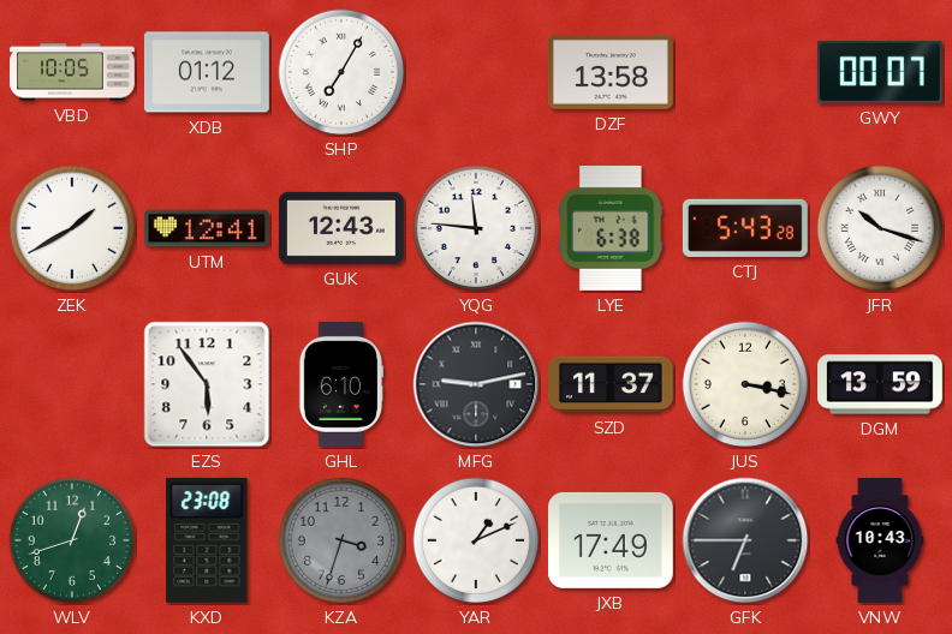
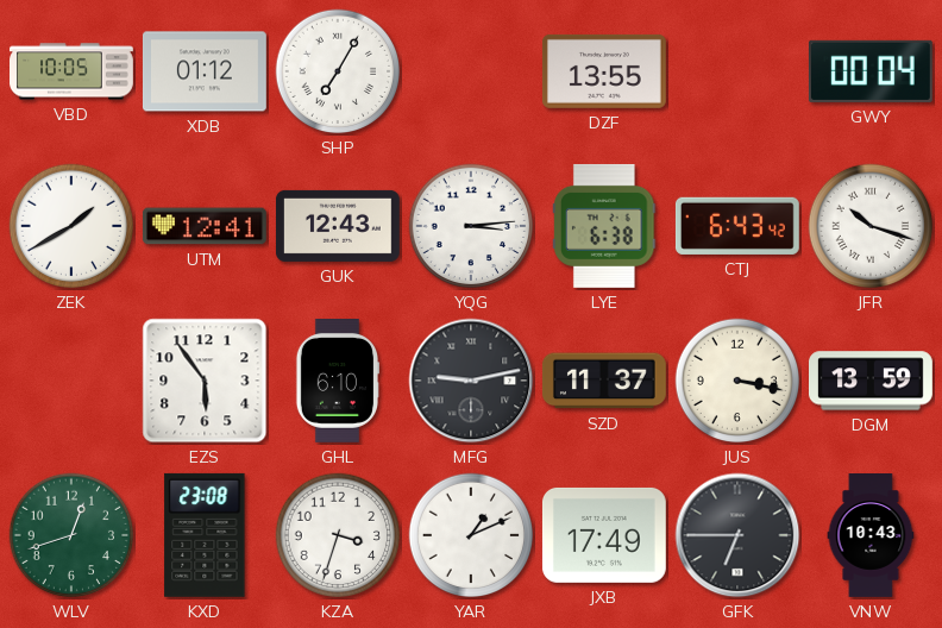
DZF: 13:58 -> 13:55 (604, 71)
GWY: 00:07 -> 00:04 (871, 71)
YQG: 11:46 -> 3:14 (471, 226)
CTJ: 5:43 -> 6:43 (737, 226)
KZA dial: grey -> white (338, 535)
